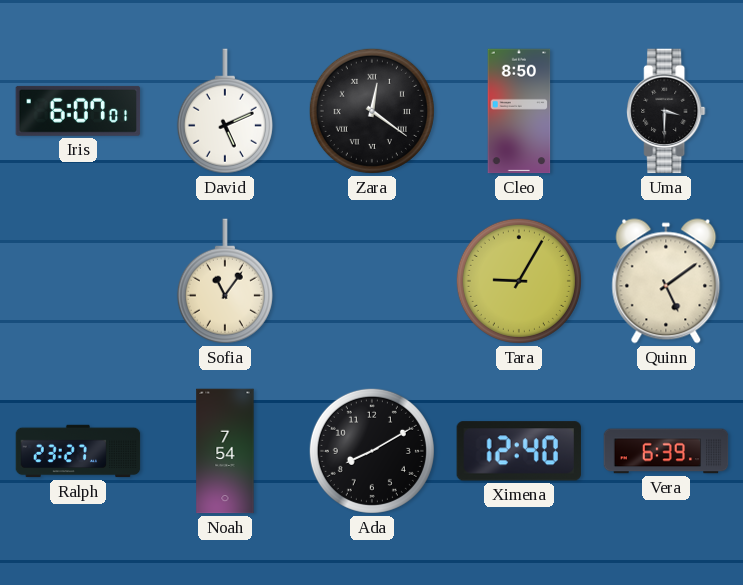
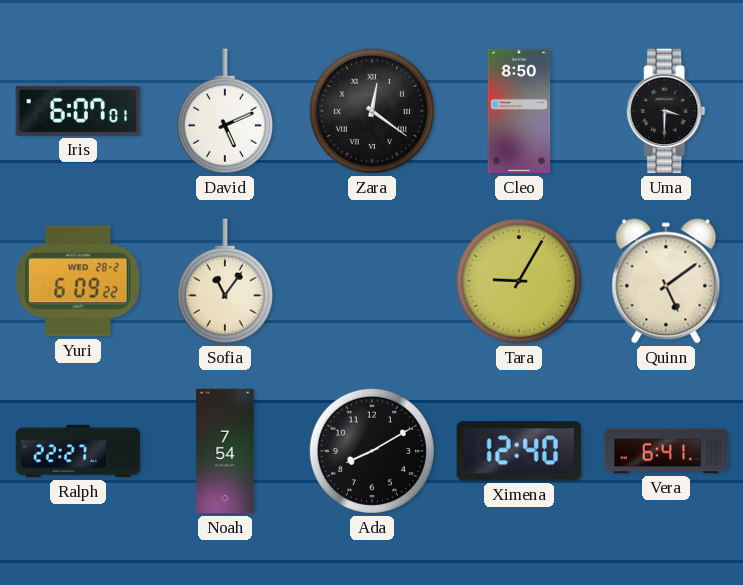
Yuri: none -> 6:09 (78, 281)
Ralph: 23:27 -> 22:27 (78, 451)
Vera: 6:39 -> 6:41 (666, 451)
